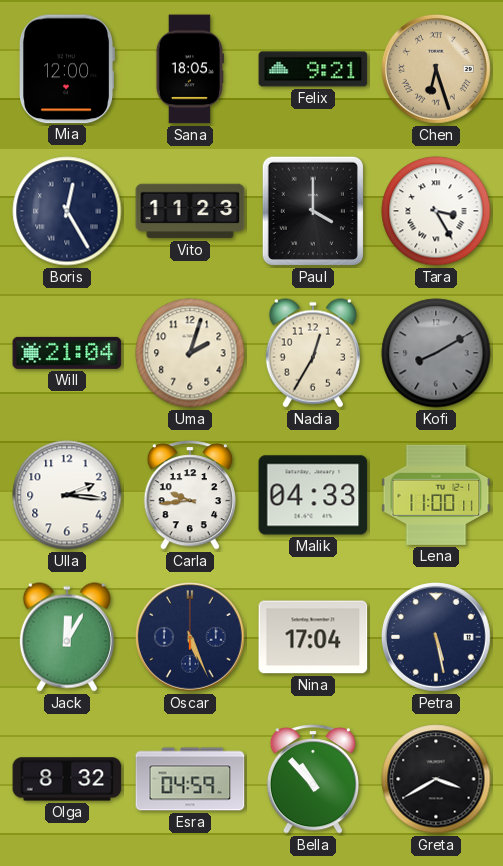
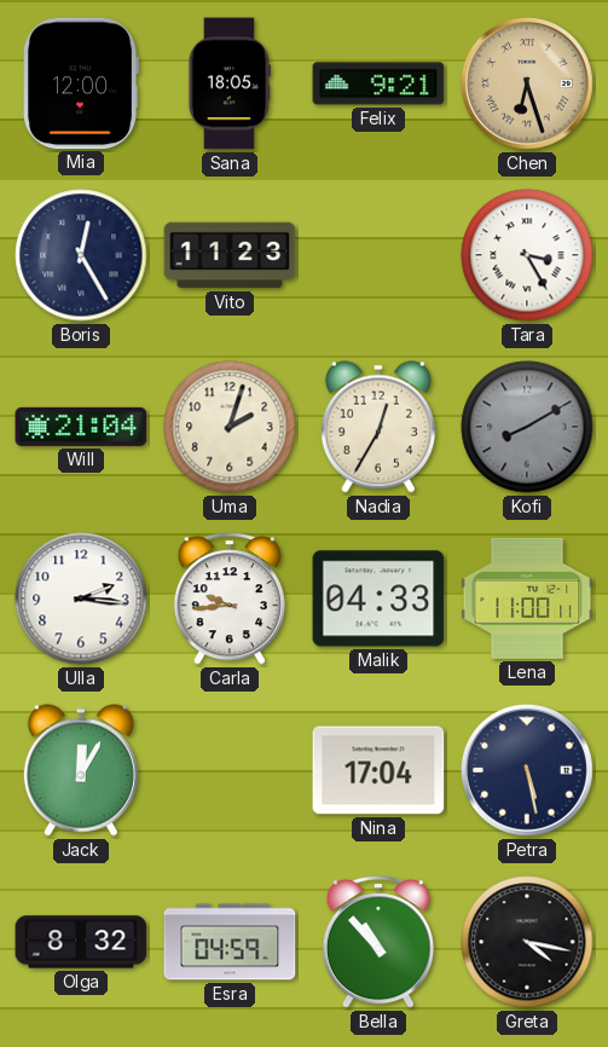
Paul: 4:00 -> none (313, 211)
Oscar: 5:26 -> none (190, 637)
Greta: 3:40 -> 4:17 (527, 942)
